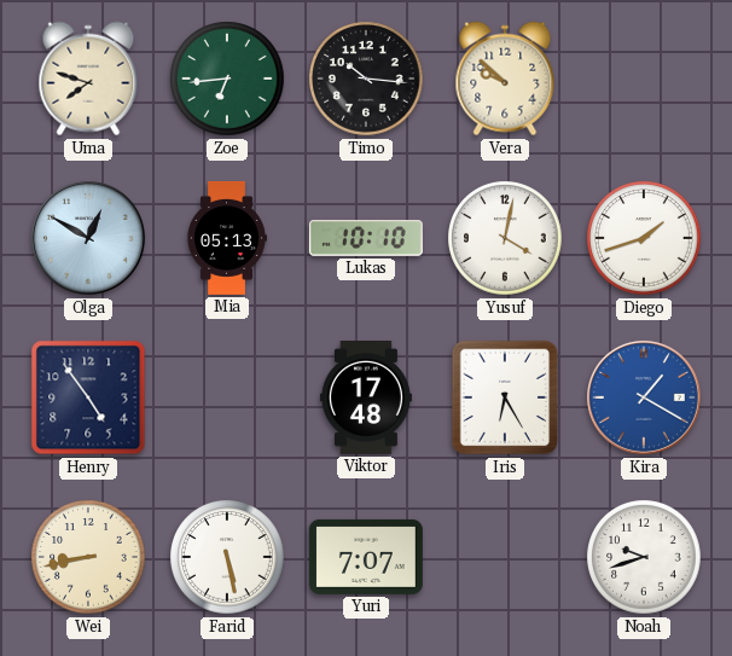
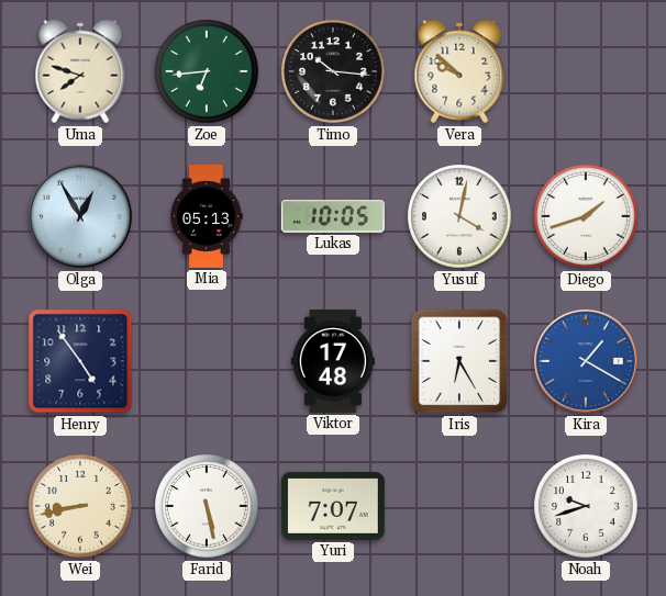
Olga: 12:50 -> 12:55 (80, 216)
Lukas: 10:10 -> 10:05 (333, 217)
